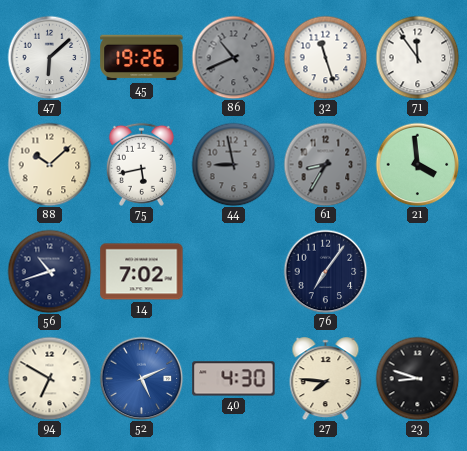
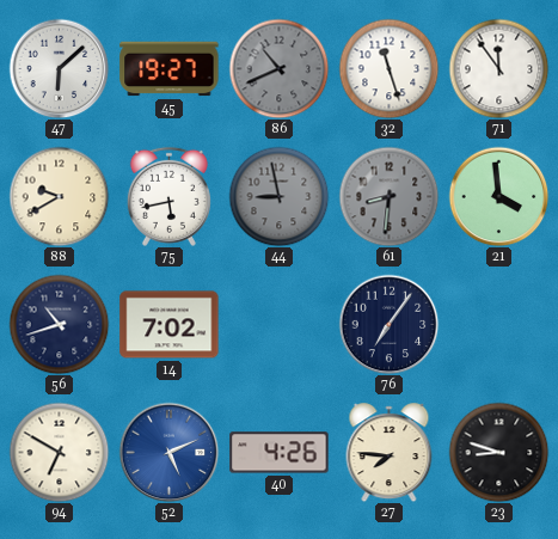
45: 19:26 -> 19:27 (170, 69)
88: 10:08 -> 9:40 (59, 196)
61: 8:35 -> 8:31 (388, 196)
40: 4:30 -> 4:26 (280, 453)
